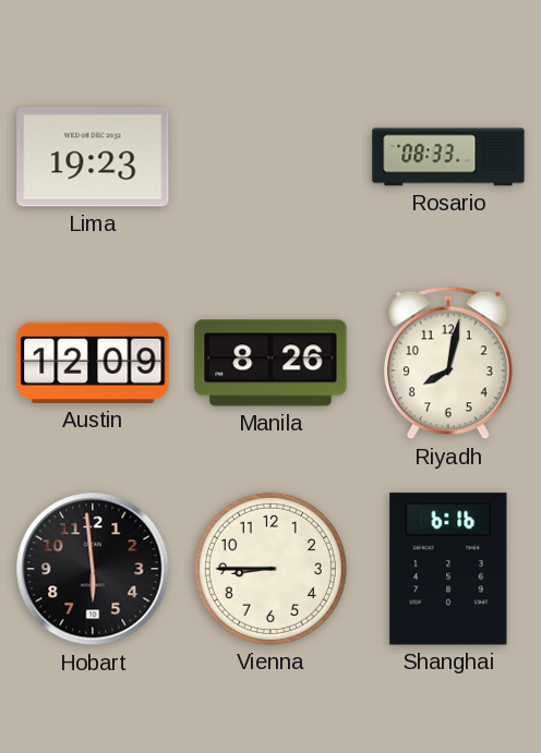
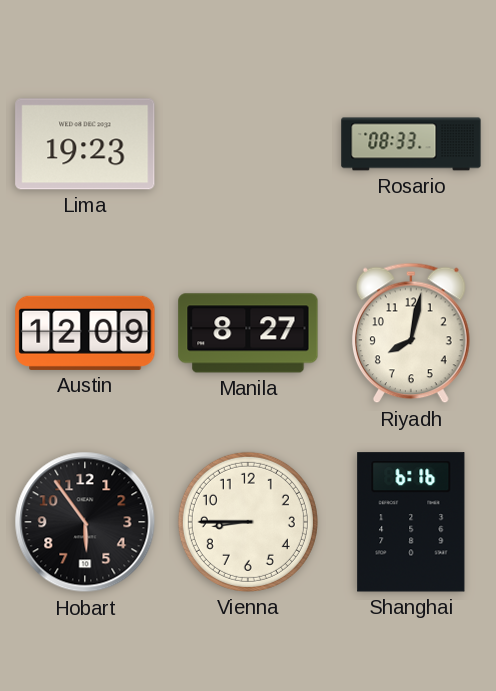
Manila: 8:26 -> 8:27 (248, 333)
Hobart: 5:59 -> 5:54 (85, 522)
